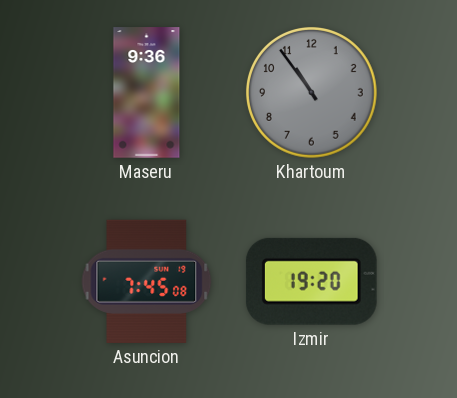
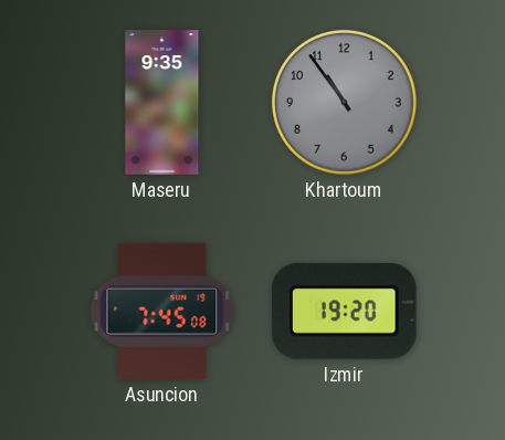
Maseru: 9:36 -> 9:35 (162, 103)
